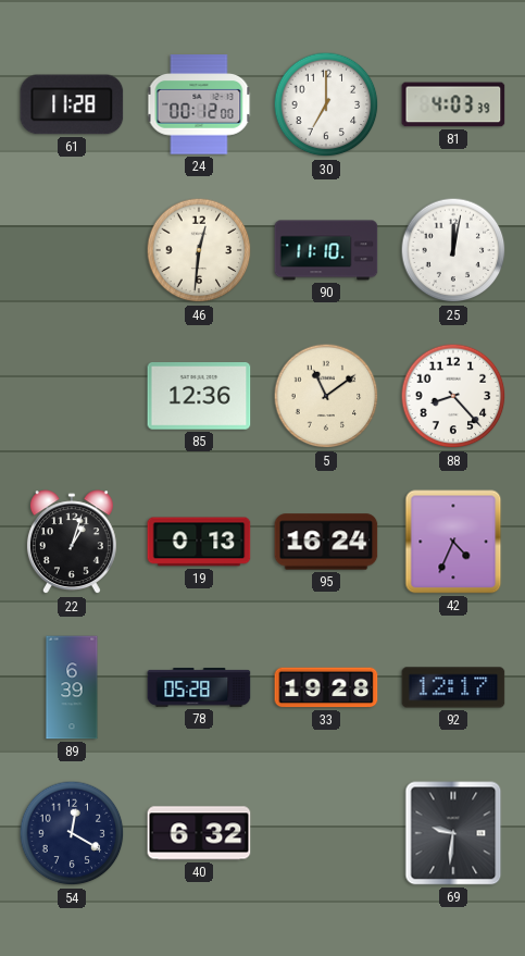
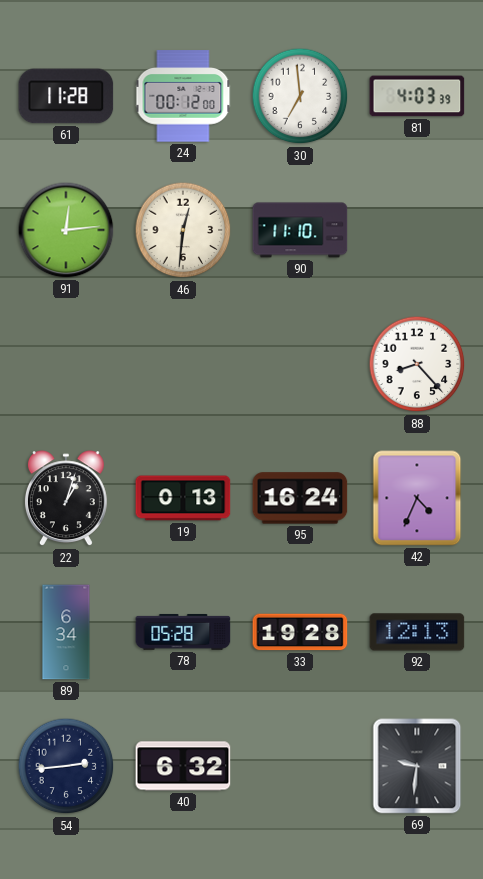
30: 7:00 -> 6:59 (300, 96)
91: none -> 12:14 (66, 230)
25: 12:02 -> none (453, 250)
85: 12:36 -> none (199, 397)
5: 11:09 -> none (326, 396)
89: 6:39 -> 6:34 (66, 632)
92: 12:17 -> 12:13 (417, 632)
54: 12:20 -> 2:44 (66, 766)
